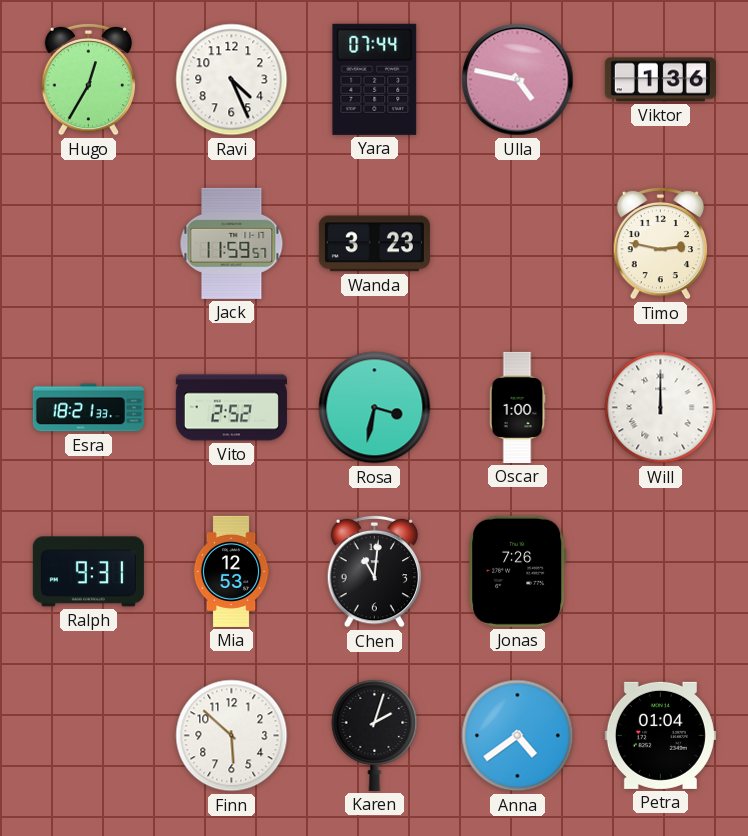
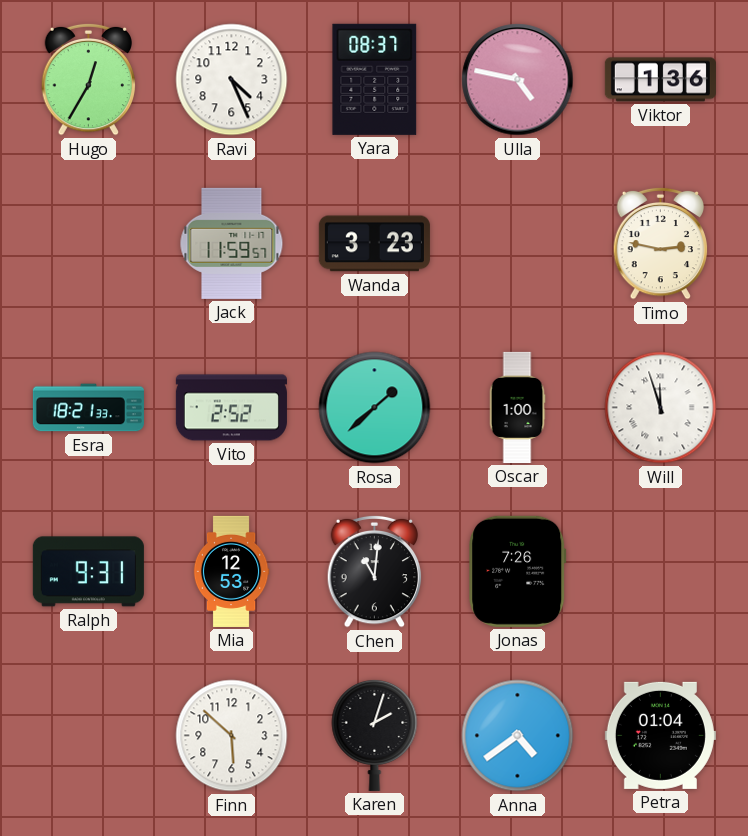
Yara: 07:44 -> 08:37 (375, 79)
Rosa: 3:32 -> 1:38 (375, 408)
Will: 12:00 -> 11:57 (661, 408)
